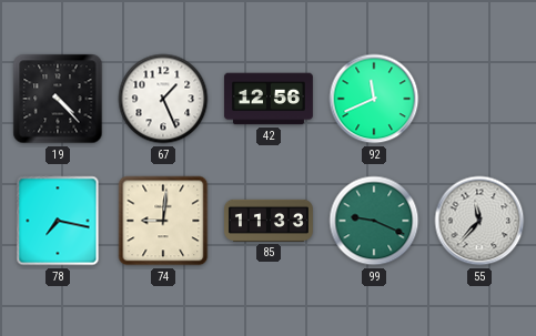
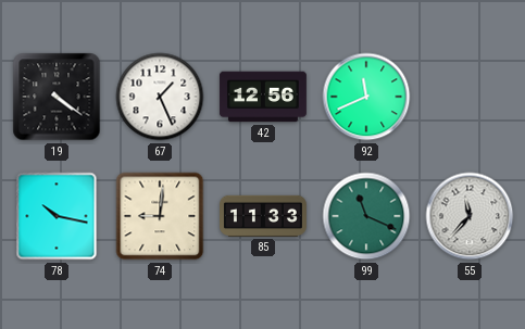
19: 4:23 -> 4:21 (57, 97)
78: 7:17 -> 10:17 (57, 216)
99: 9:19 -> 11:19 (366, 216)
